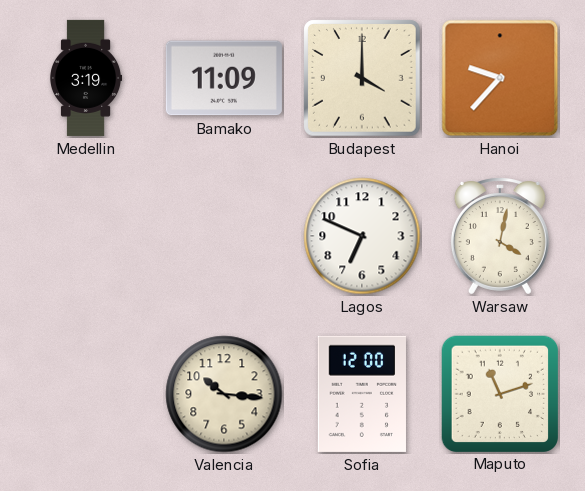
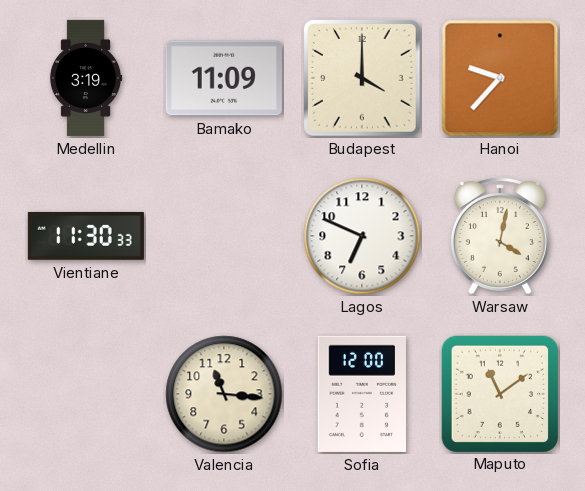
Vientiane: none -> 11:30 (86, 236)
Valencia: 10:16 -> 11:16 (224, 394)
Maputo: 11:12 -> 11:09 (499, 393)
